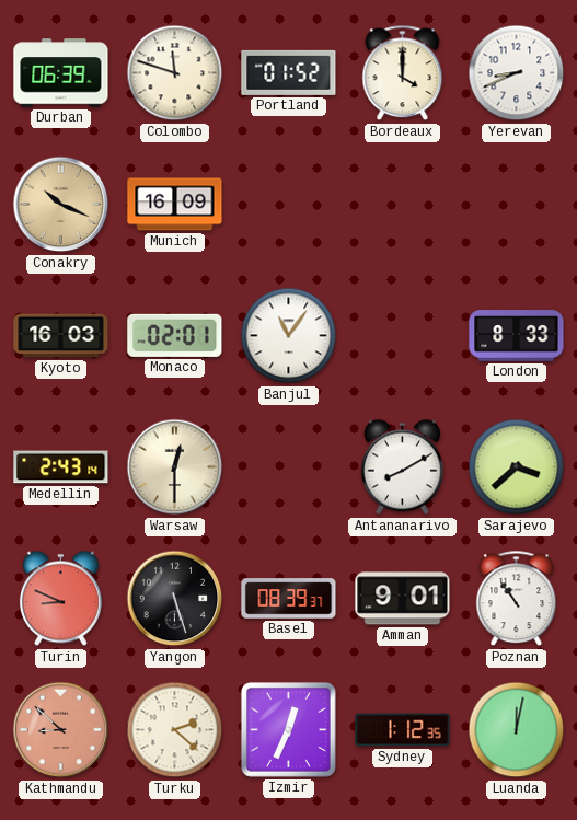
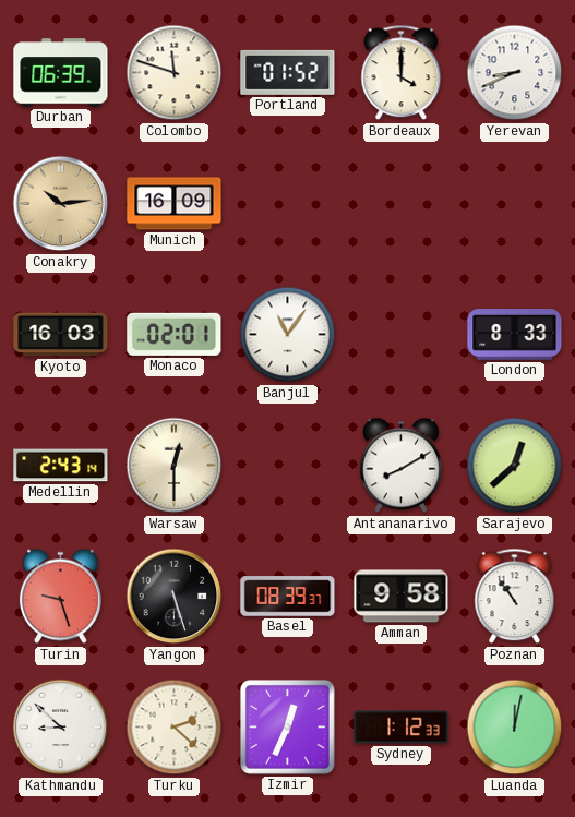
Conakry: 10:19 -> 10:14 (61, 204)
Sarajevo: 3:38 -> 12:38 (515, 466)
Turin: 8:49 -> 9:27 (60, 597)
Amman: 9:01 -> 9:58 (402, 597)
Kathmandu dial: salmon -> white (61, 728)
Sydney: 1:12:35 -> 1:12:33 (402, 728)
